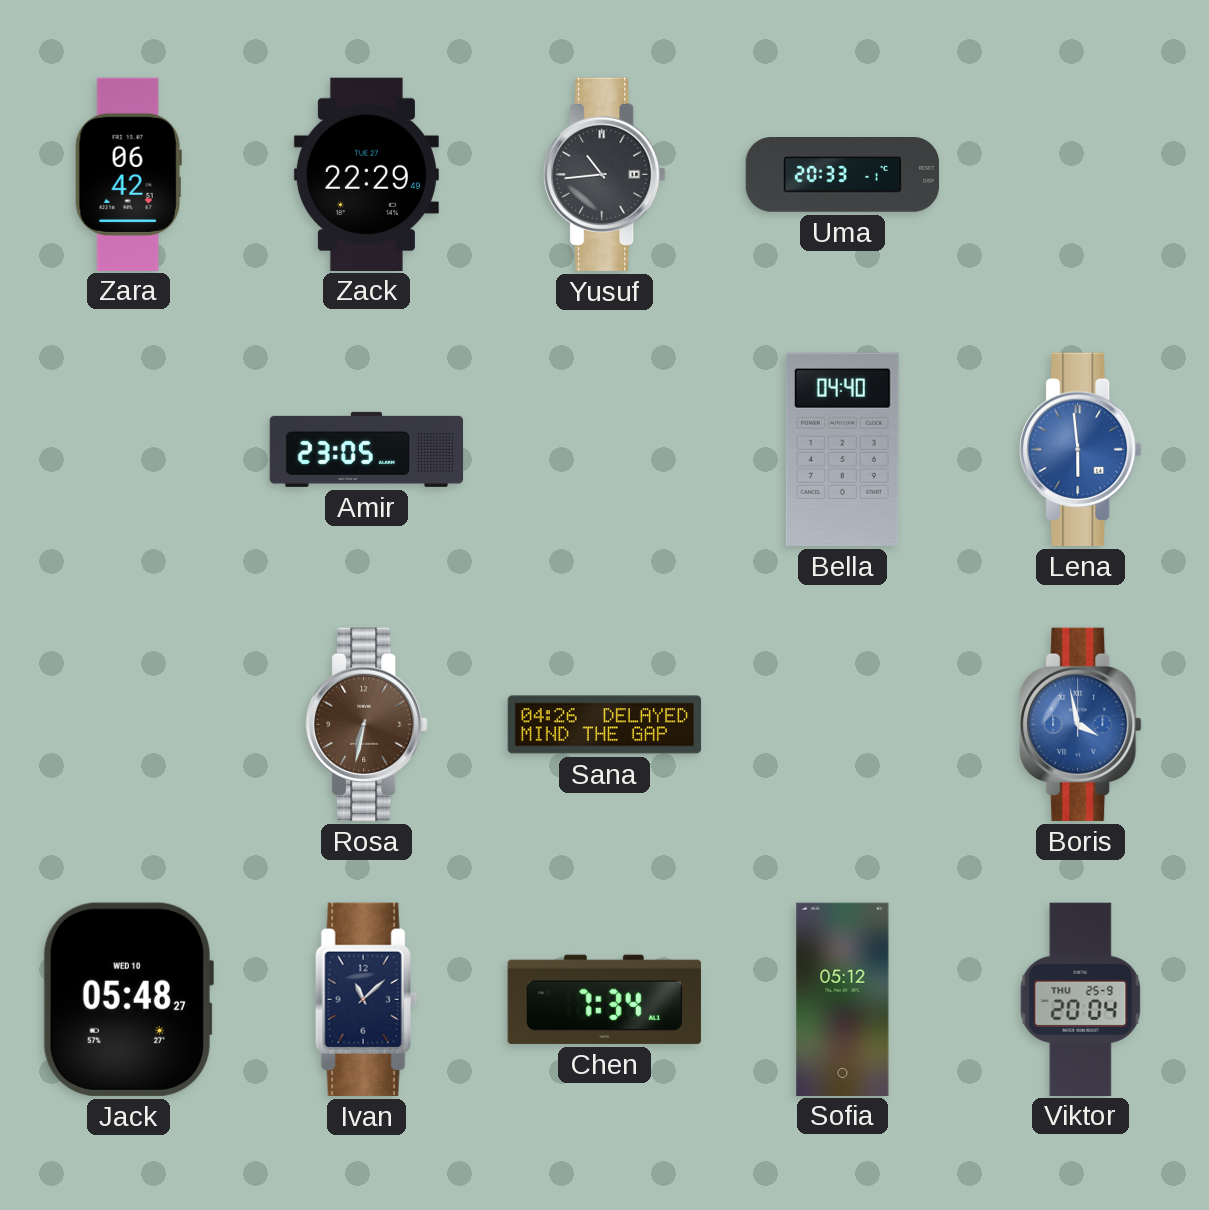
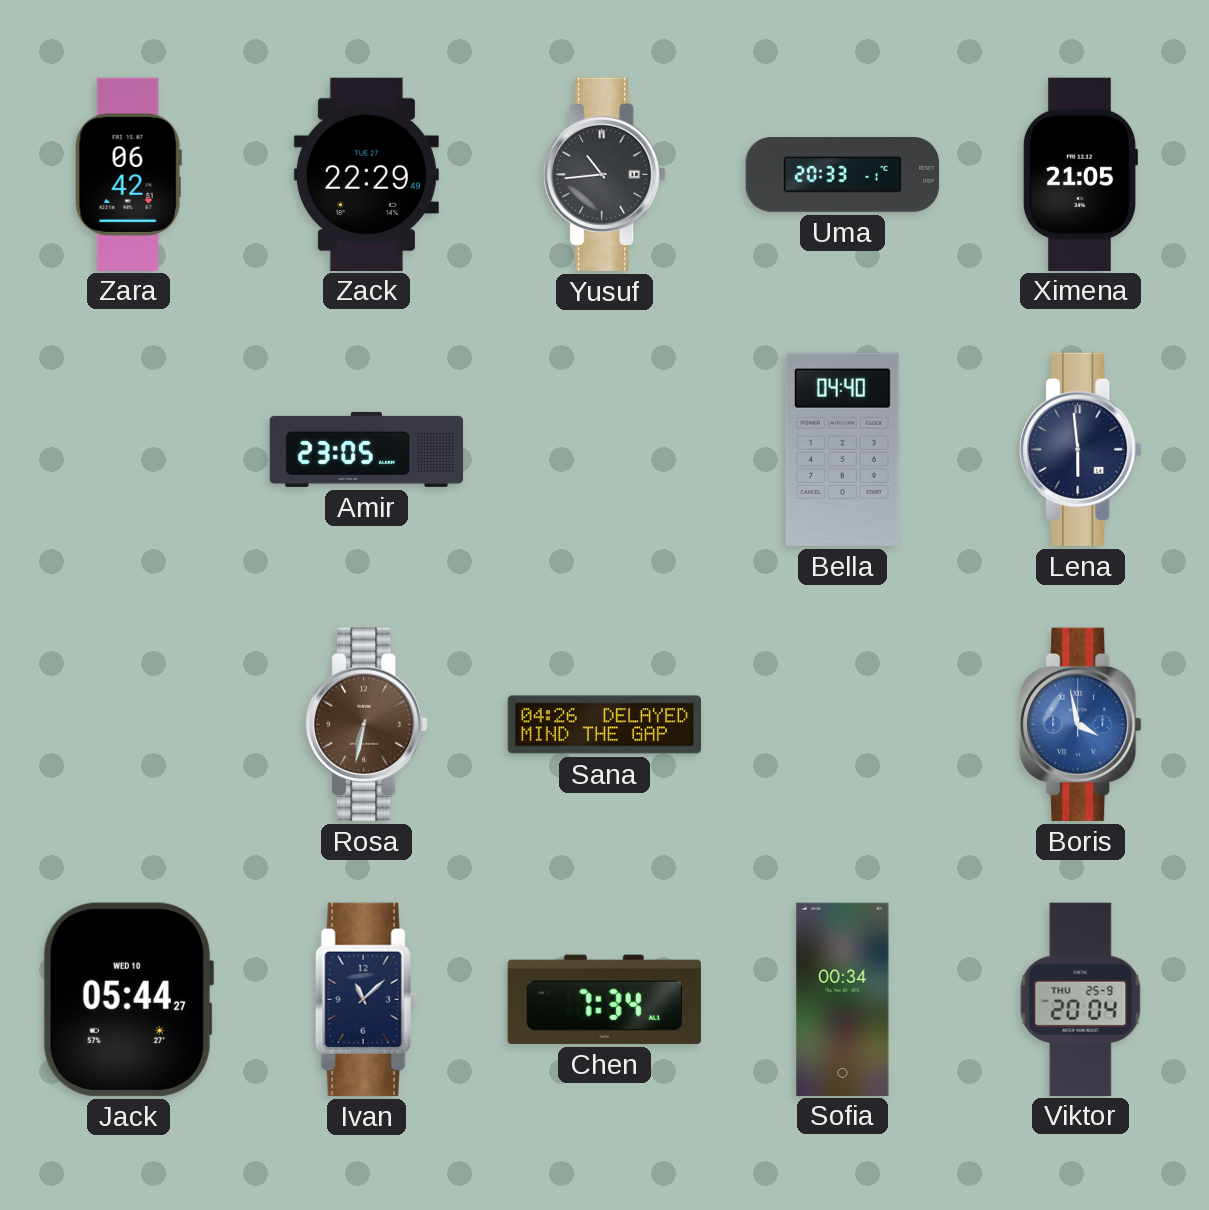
Ximena: none -> 21:05 (1080, 174)
Lena dial: blue -> navy (1081, 449)
Jack: 05:48 -> 05:44 (128, 999)
Sofia: 05:12 -> 00:34 (843, 999)
